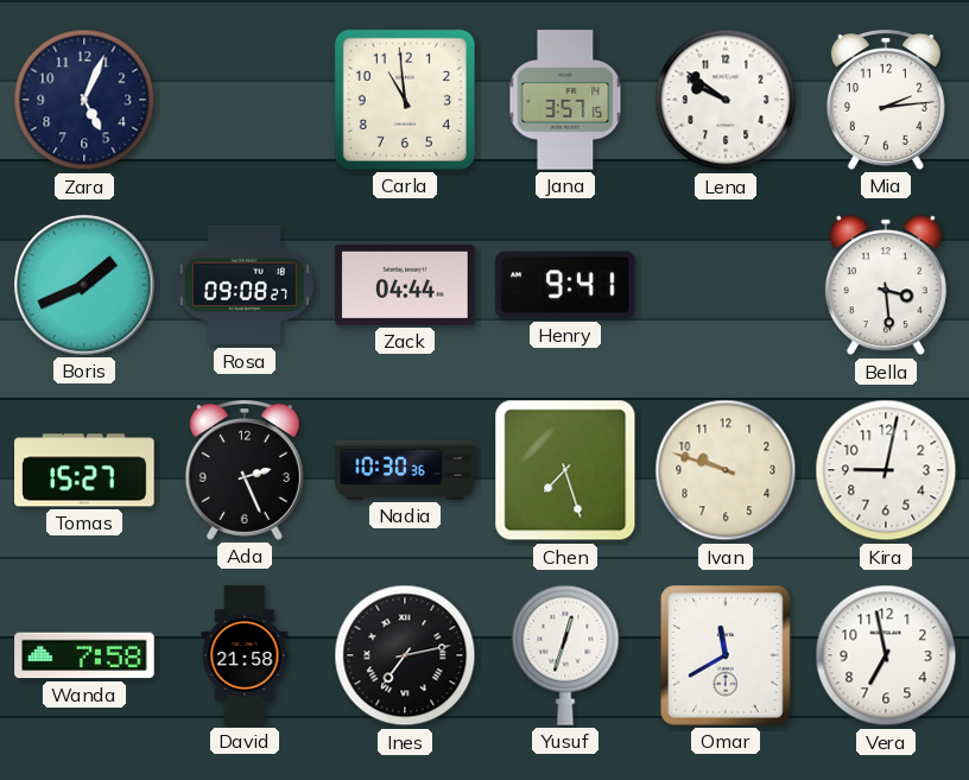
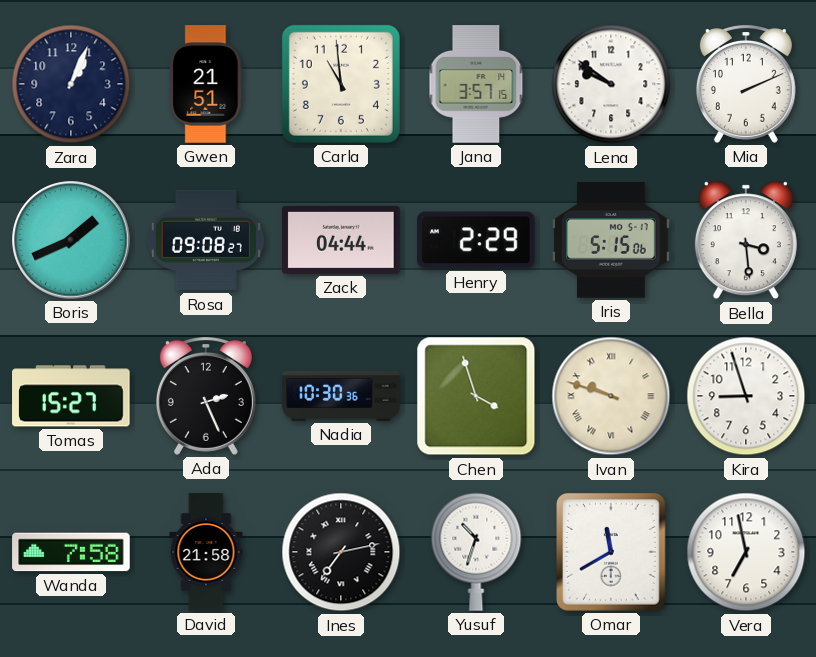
Zara: 5:04 -> 1:04 (71, 84)
Gwen: none -> 21:51 (206, 84)
Mia: 2:14 -> 2:11 (746, 85)
Henry: 9:41 -> 2:29 (476, 240)
Iris: none -> 5:15 (611, 240)
Chen: 7:27 -> 3:57 (476, 396)
Ivan numerals: Arabic -> Roman (611, 396)
Kira: 9:02 -> 8:57 (746, 396)
Yusuf: 12:33 -> 10:33 (476, 552)
